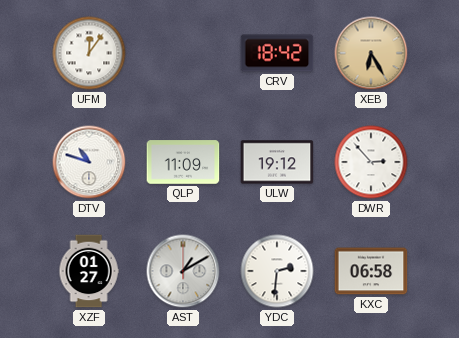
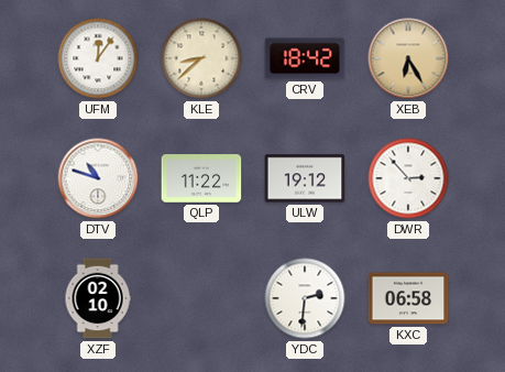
KLE: none -> 8:38 (201, 58)
QLP: 11:09 -> 11:22 (201, 178)
XZF: 01:27 -> 02:10 (98, 298)
AST: 1:10 -> none (183, 271)
